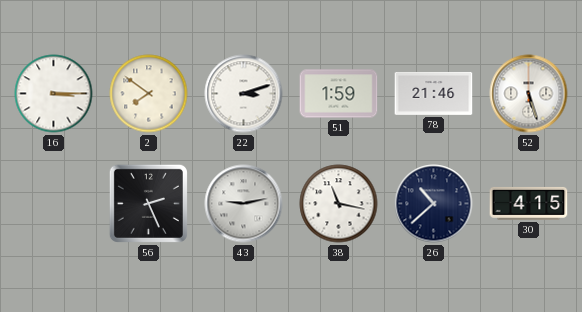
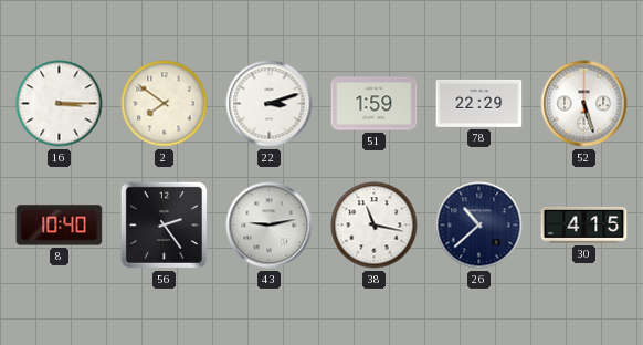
78: 21:46 -> 22:29 (479, 103)
8: none -> 10:40 (60, 226)
56: 2:26 -> 2:24 (164, 224)
